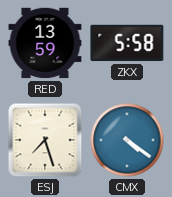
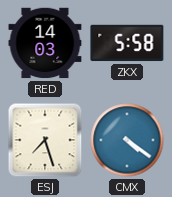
RED: 13:59 -> 14:03 (45, 43)
